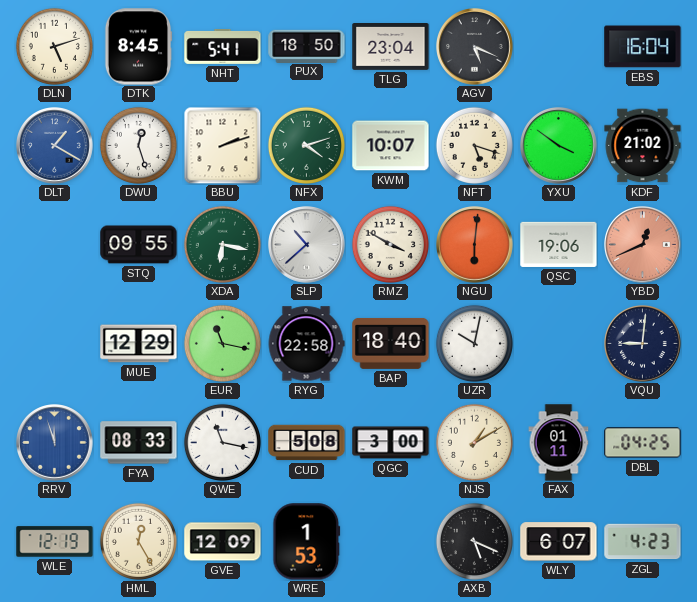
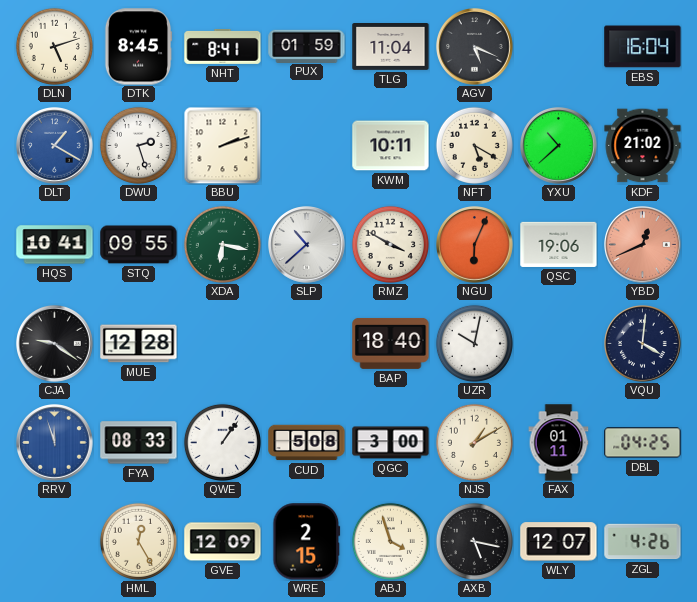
NHT: 5:41 -> 8:41 (223, 47)
PUX: 18:50 -> 01:59 (307, 46)
TLG: 23:04 -> 11:04 (391, 47)
DWU: 12:27 -> 2:27 (138, 145)
NFX: 4:12 -> none (306, 145)
KWM: 10:07 -> 10:11 (391, 146)
NFT: 5:18 -> 5:20 (474, 145)
YXU: 3:51 -> 10:38 (559, 146)
HQS: none -> 10:41 (55, 245)
NGU: 6:01 -> 6:04 (475, 245)
CJA: none -> 9:21 (55, 344)
MUE: 12:29 -> 12:28 (139, 344)
EUR: 11:17 -> none (222, 343)
RYG: 22:58 -> none (306, 344)
VQU: 9:01 -> 4:01 (643, 344)
QWE: 11:17 -> 1:06 (222, 442)
WLE: 12:19 -> none (55, 542)
WRE: 1:53 -> 2:15 (307, 542)
ABJ: none -> 3:57 (390, 541)
AXB: 5:19 -> 5:17 (474, 541)
WLY: 6:07 -> 12:07 (559, 542)
ZGL: 4:23 -> 4:26 (643, 542)
